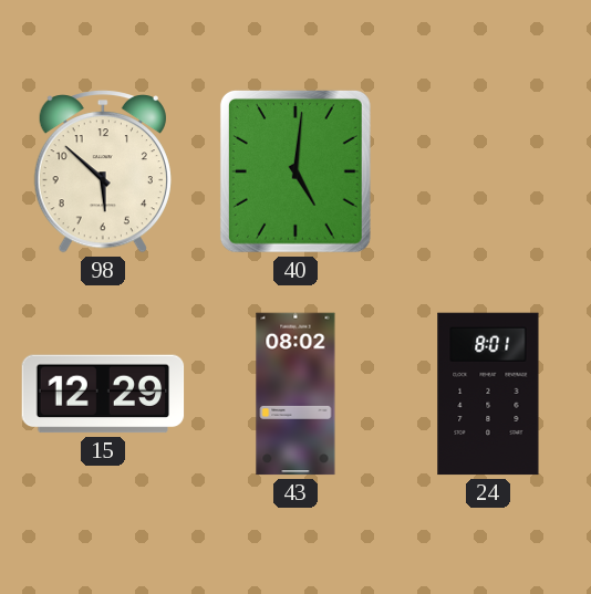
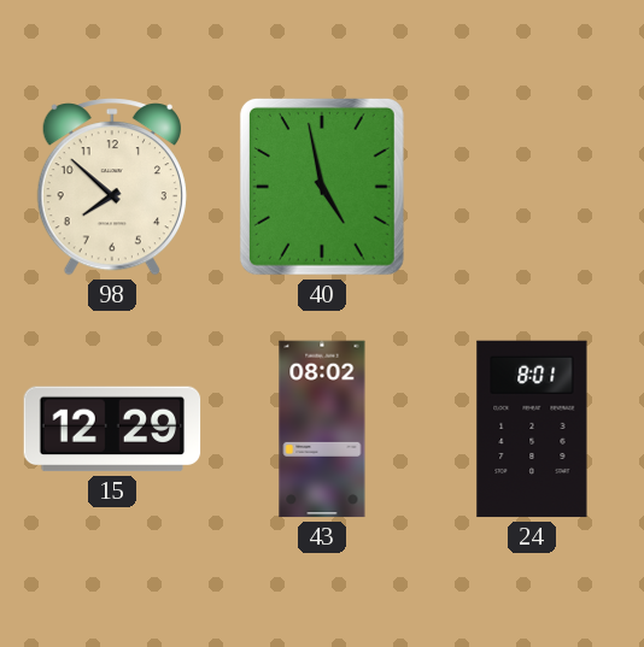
98: 5:52 -> 7:52 (112, 187)
40: 5:01 -> 4:58 (322, 187)
